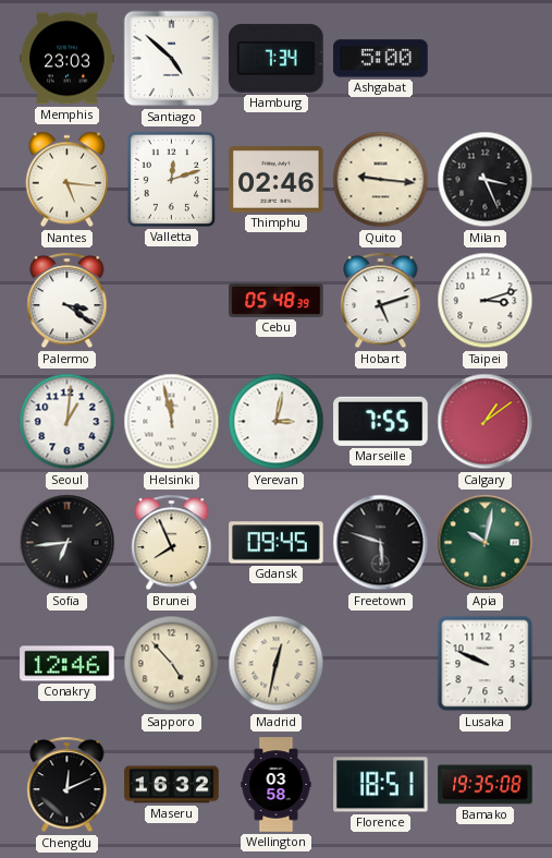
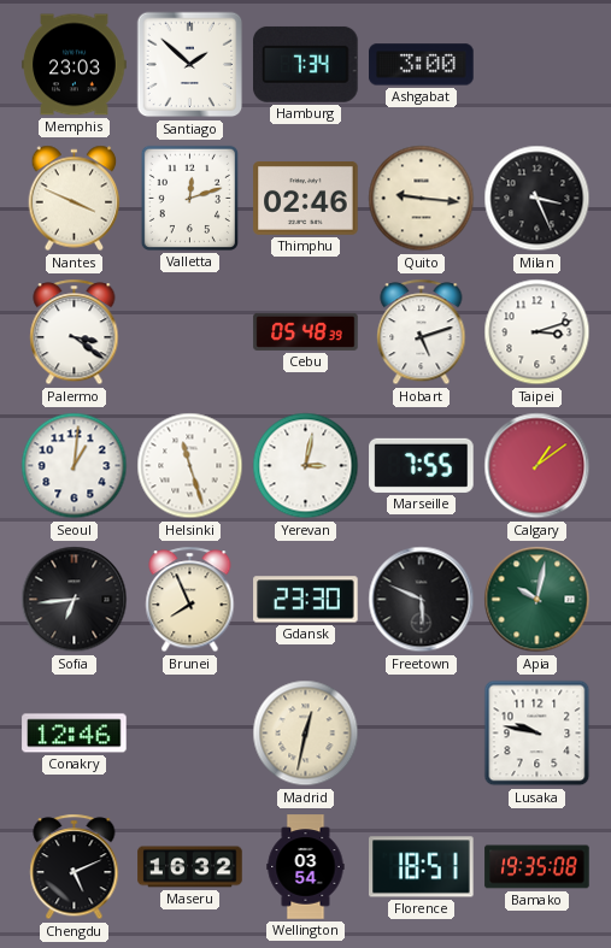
Santiago: 4:52 -> 1:52 (190, 65)
Ashgabat: 5:00 -> 3:00 (422, 65)
Nantes: 5:16 -> 3:49 (75, 199)
Helsinki: 11:58 -> 11:27 (190, 466)
Gdansk: 09:45 -> 23:30 (306, 600)
Freetown: 5:48 -> 5:49 (422, 600)
Sapporo: 4:53 -> none (172, 664)
Lusaka: 9:49 -> 9:47 (537, 734)
Chengdu: 12:11 -> 5:11 (75, 867)
Wellington: 03:58 -> 03:54 (306, 867)
